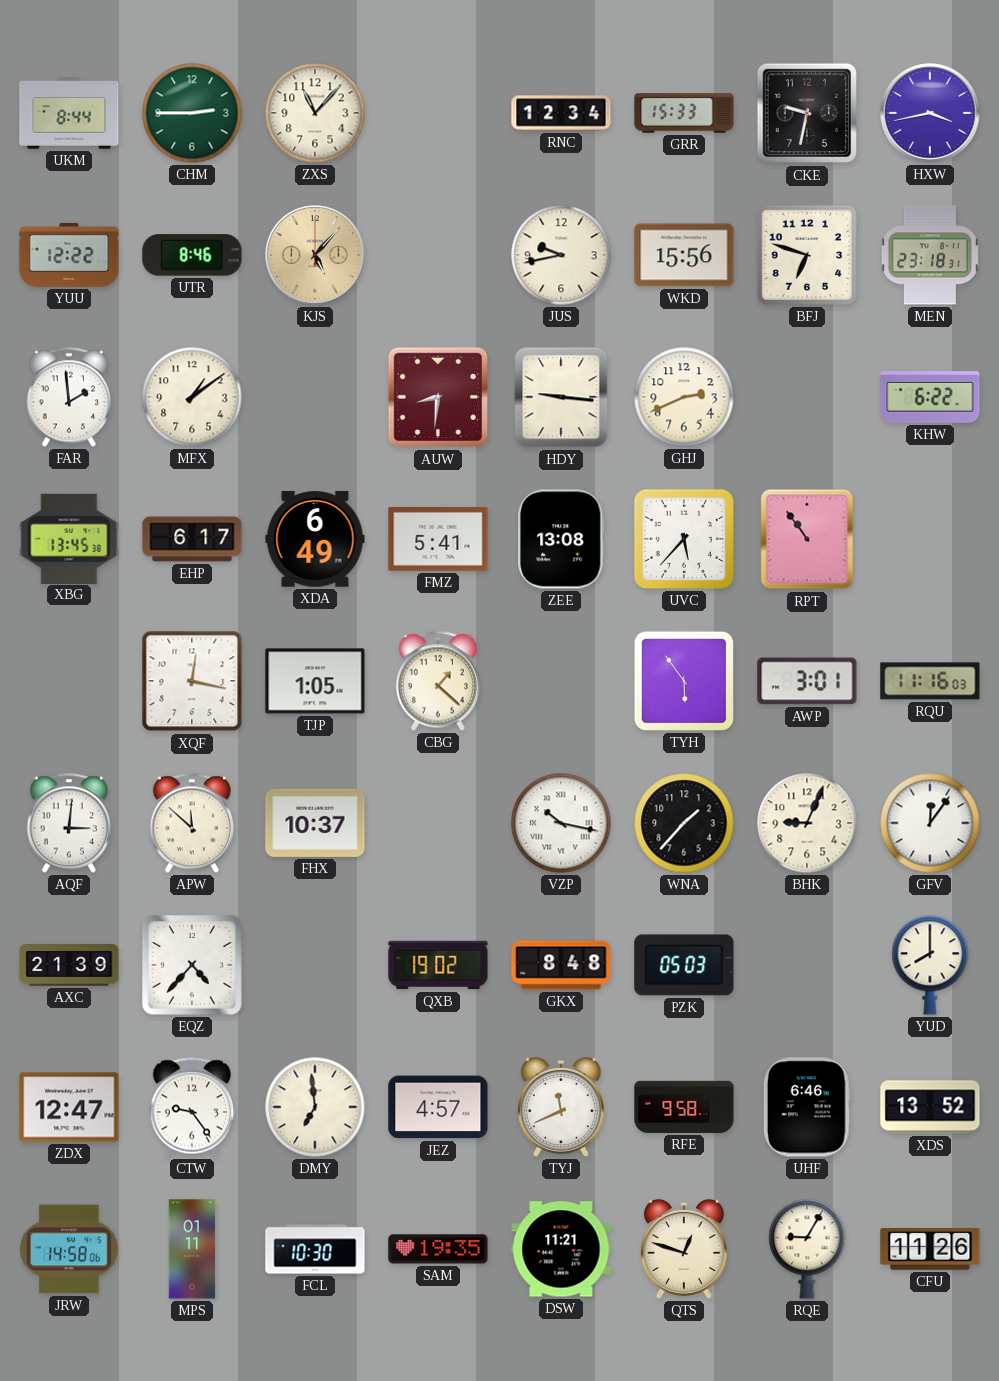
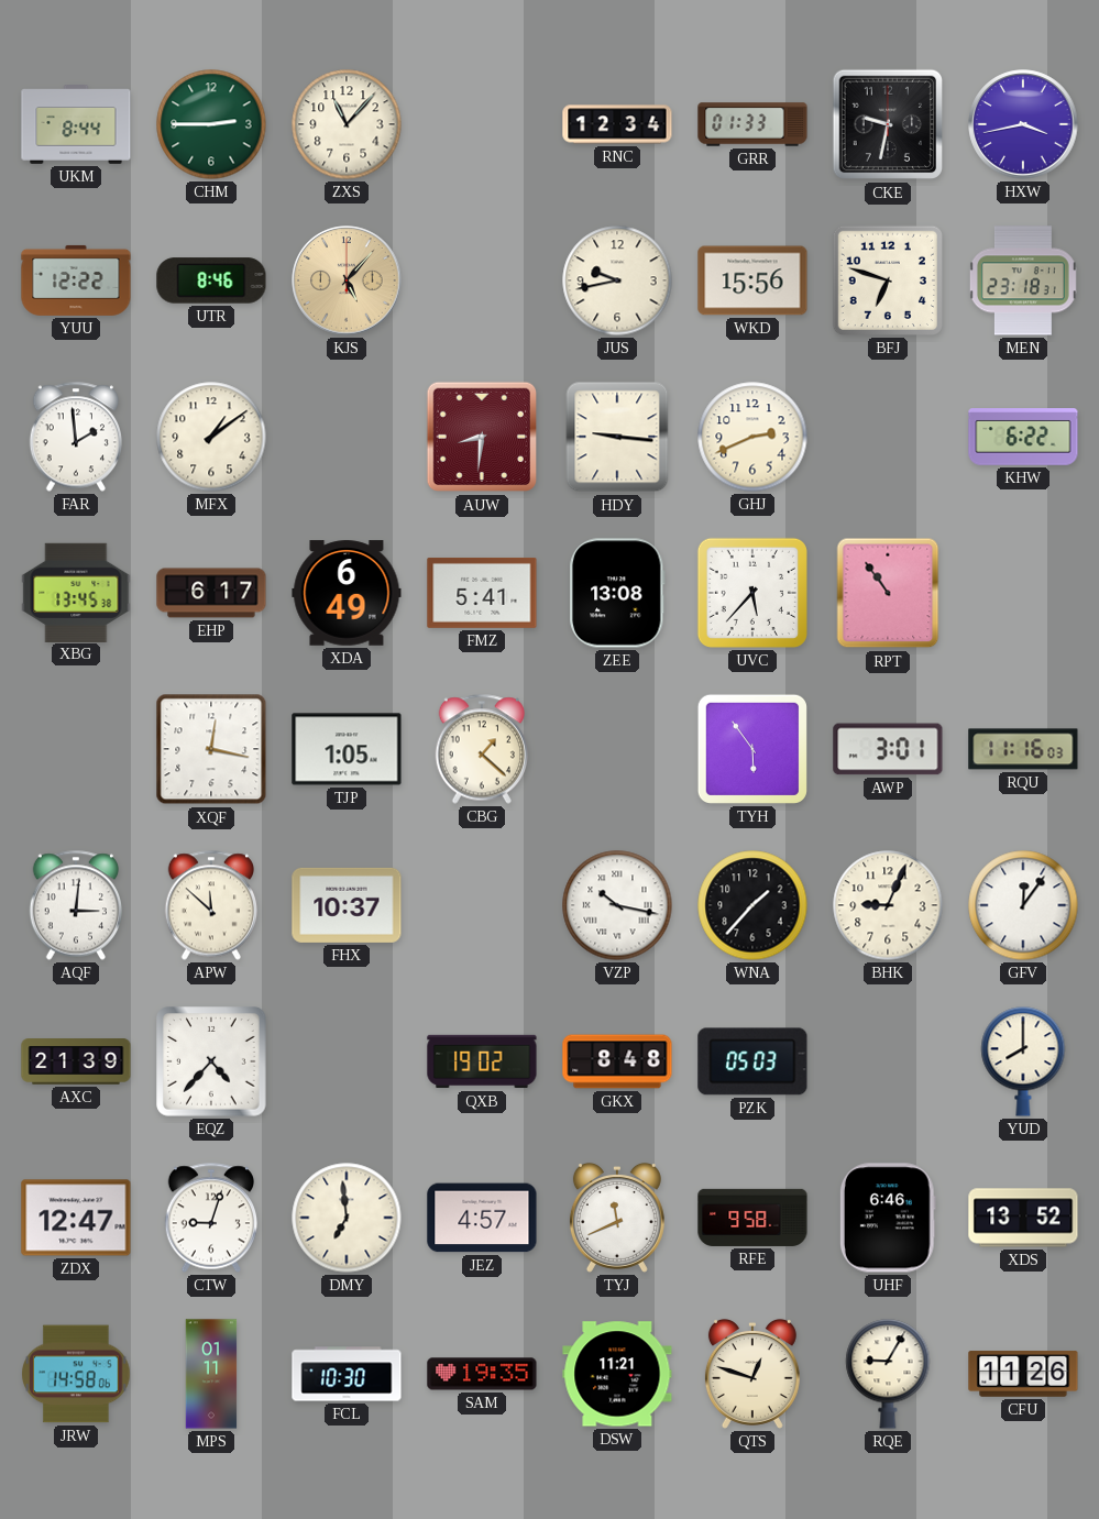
GRR: 15:33 -> 01:33 (752, 124)
CTW: 9:24 -> 9:03 (210, 1218)
